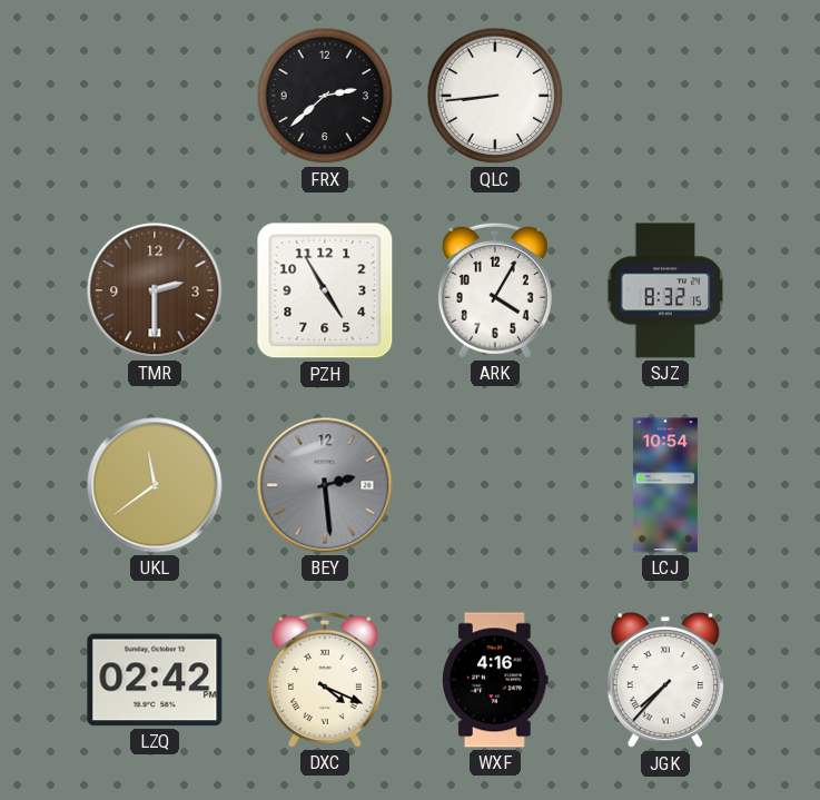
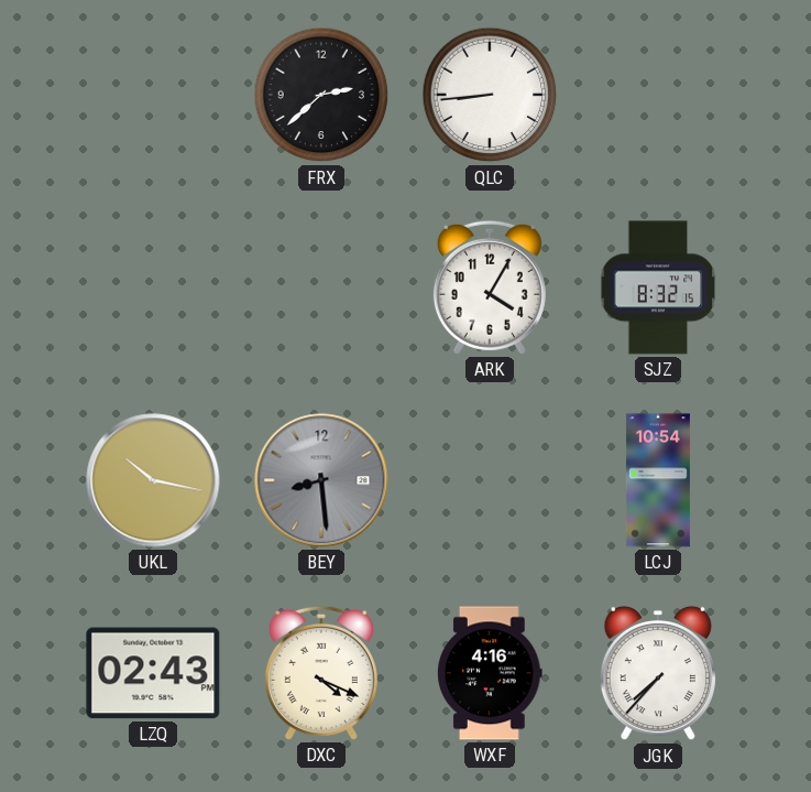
TMR: 2:30 -> none (155, 290)
PZH: 4:55 -> none (325, 290)
UKL: 11:39 -> 10:17 (153, 480)
BEY: 2:29 -> 8:29 (321, 480)
LZQ: 02:42 -> 02:43 (153, 673)
